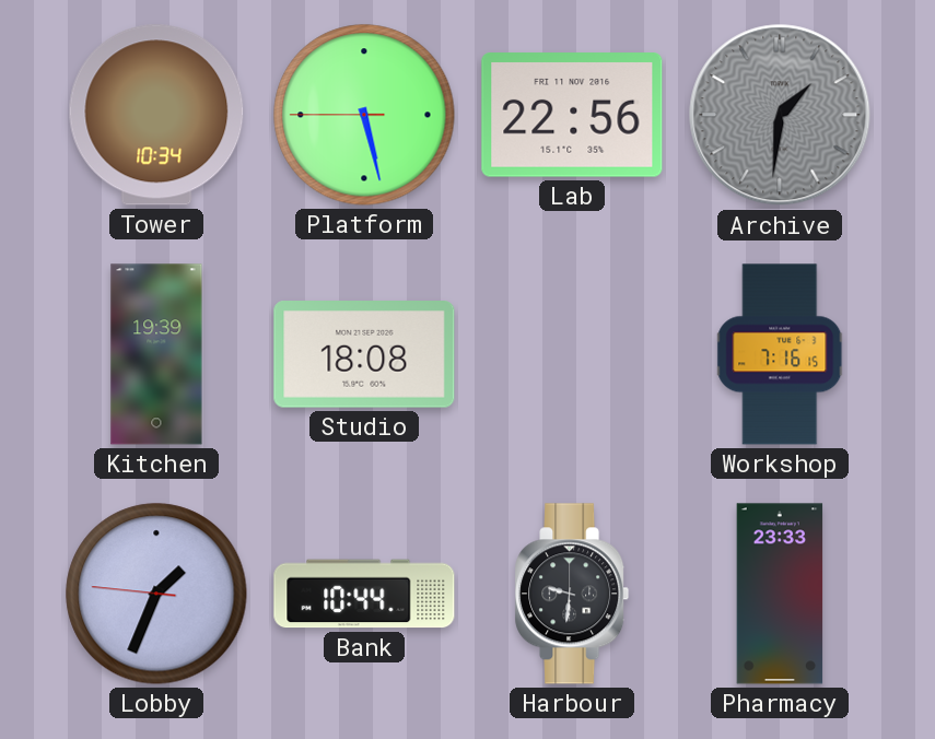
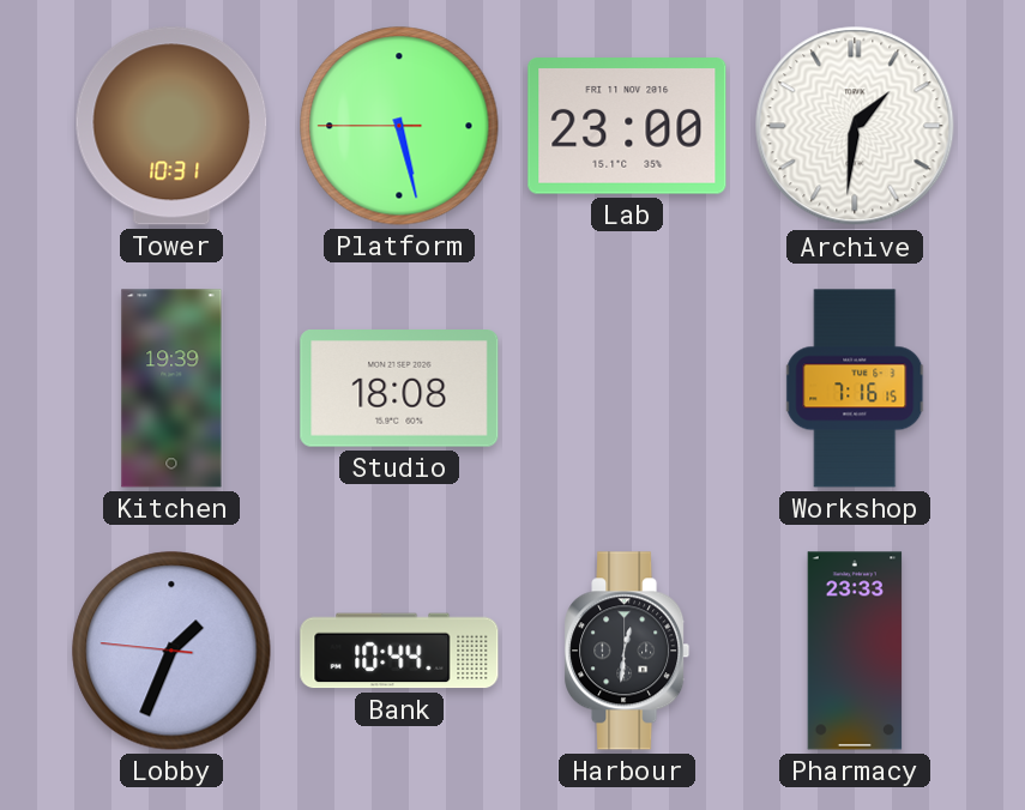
Tower: 10:34 -> 10:31 (171, 126)
Lab: 22:56 -> 23:00 (627, 126)
Archive dial: grey -> white (855, 126)
Harbour: 9:31 -> 12:31 (627, 651)
